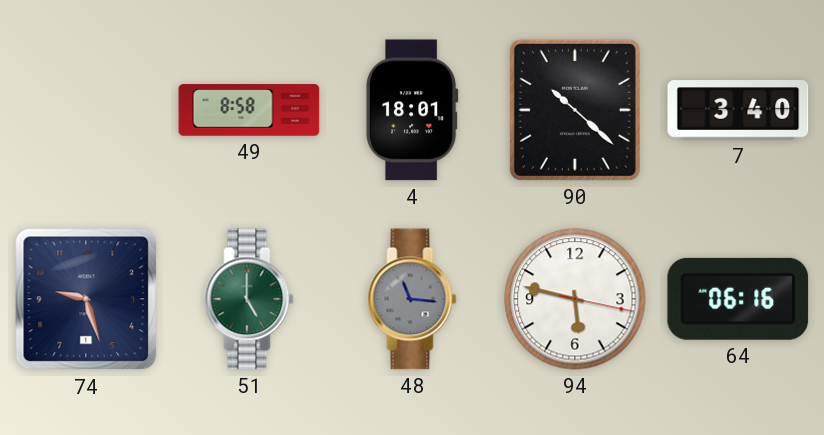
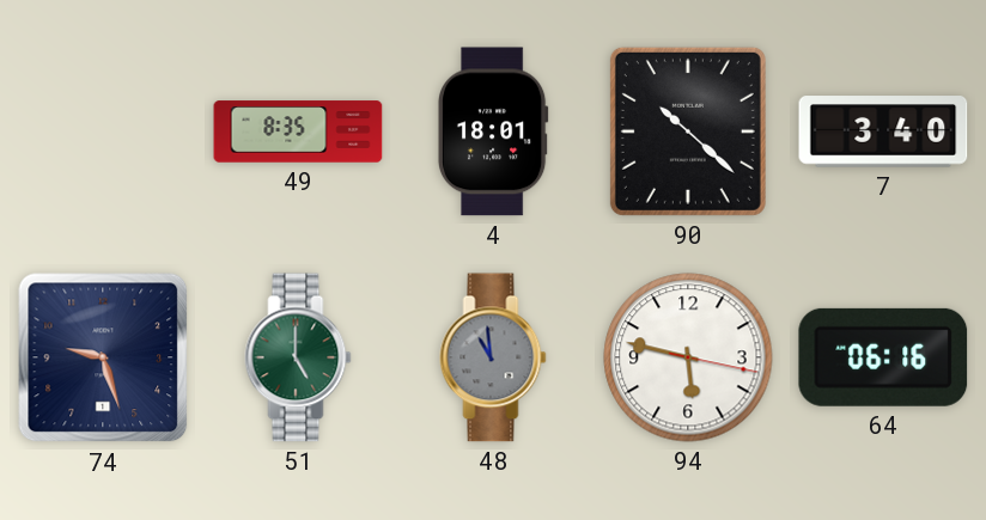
49: 8:58 -> 8:35 (298, 131)
48: 11:16 -> 10:59 (493, 357)
